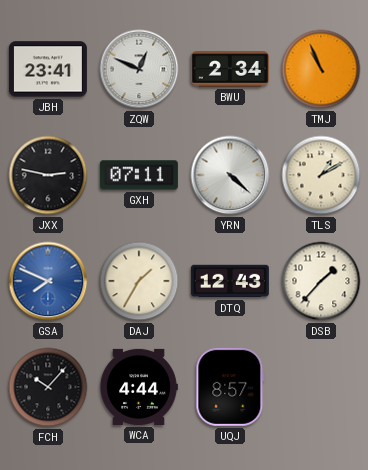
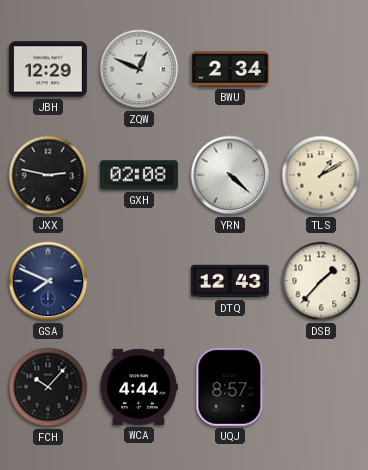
JBH: 23:41 -> 12:29 (48, 69)
TMJ: 10:56 -> none (321, 69)
GXH: 07:11 -> 02:08 (139, 175)
GSA dial: blue -> navy (48, 281)
DAJ: 1:35 -> none (139, 281)
